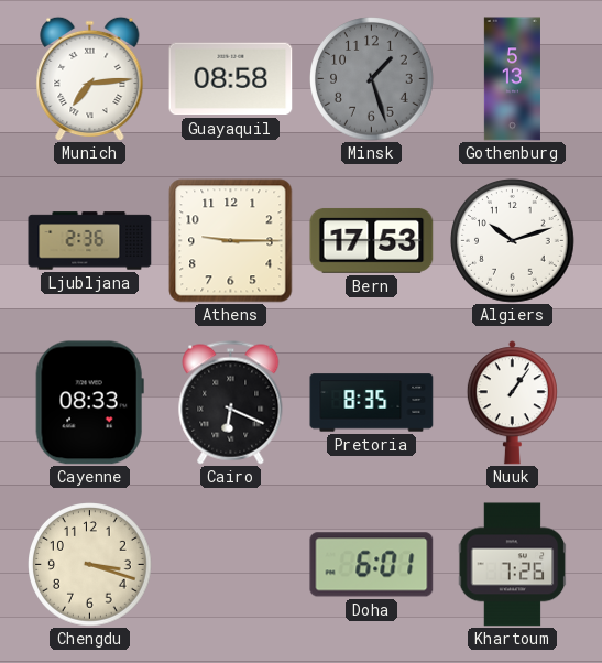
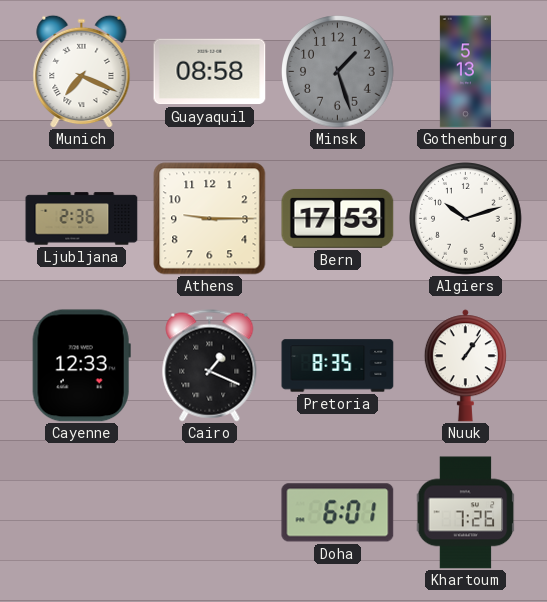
Munich: 7:14 -> 7:19 (82, 71)
Cayenne: 08:33 -> 12:33 (81, 366)
Cairo: 6:19 -> 1:19 (210, 366)
Chengdu: 3:18 -> none (90, 565)
